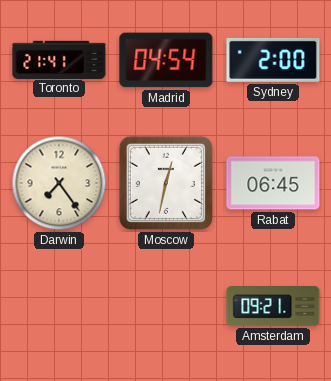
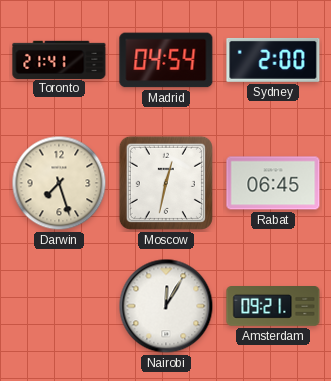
Darwin: 7:24 -> 7:27 (59, 183)
Nairobi: none -> 12:05 (166, 306)
